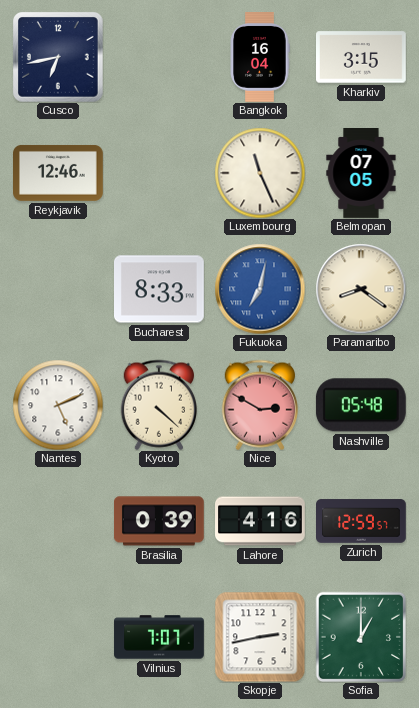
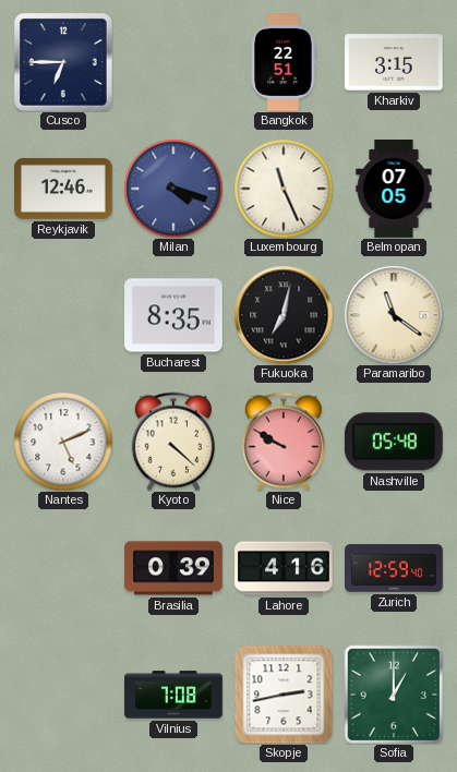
Cusco: 6:43 -> 6:45 (63, 62)
Bangkok: 16:04 -> 22:51 (284, 63)
Milan: none -> 4:18 (173, 189)
Bucharest: 8:33 -> 8:35 (175, 315)
Fukuoka dial: blue -> black (284, 315)
Paramaribo: 8:21 -> 11:21 (394, 315)
Nice: 2:50 -> 9:50 (284, 442)
Zurich: 12:59:57 -> 12:59:40 (395, 568)
Vilnius: 7:07 -> 7:08 (173, 695)
